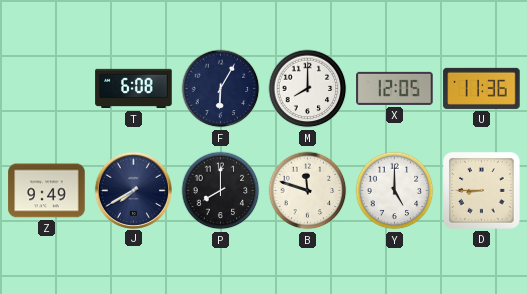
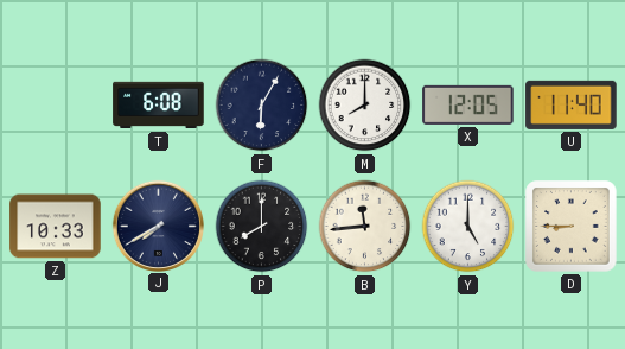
U: 11:36 -> 11:40 (572, 104)
Z: 9:49 -> 10:33 (56, 227)
B: 11:48 -> 11:44 (365, 227)
